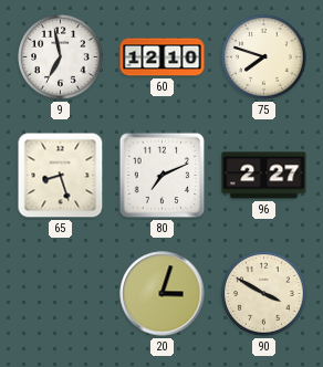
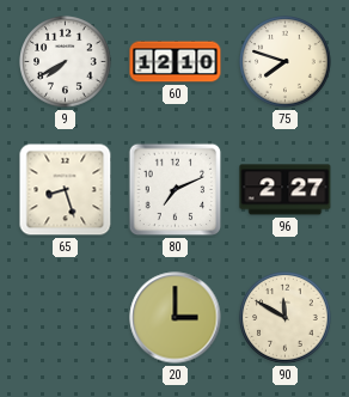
9: 6:58 -> 7:40 (66, 62)
20: 3:03 -> 3:00 (176, 318)
90: 3:50 -> 11:50 (286, 318)
